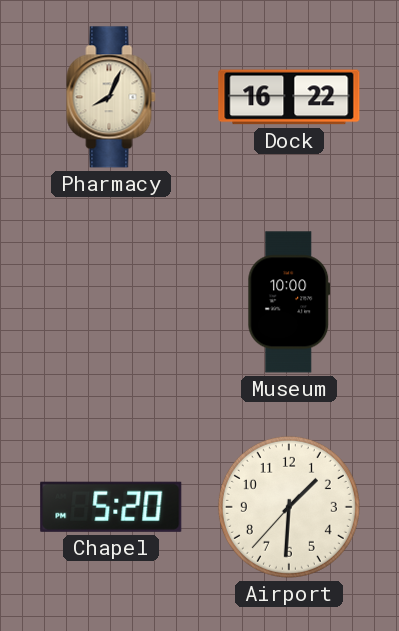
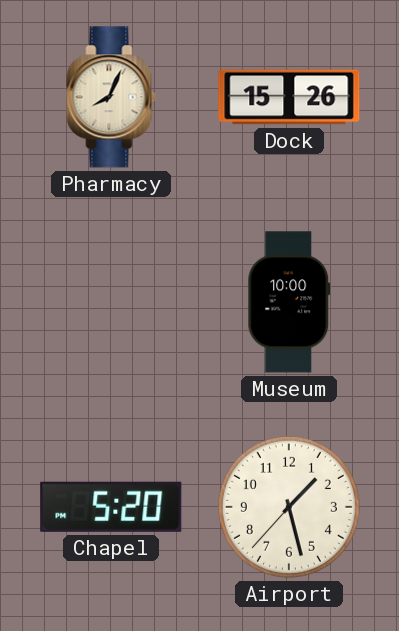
Dock: 16:22 -> 15:26 (289, 97)
Airport: 1:30 -> 1:27 (289, 507)
